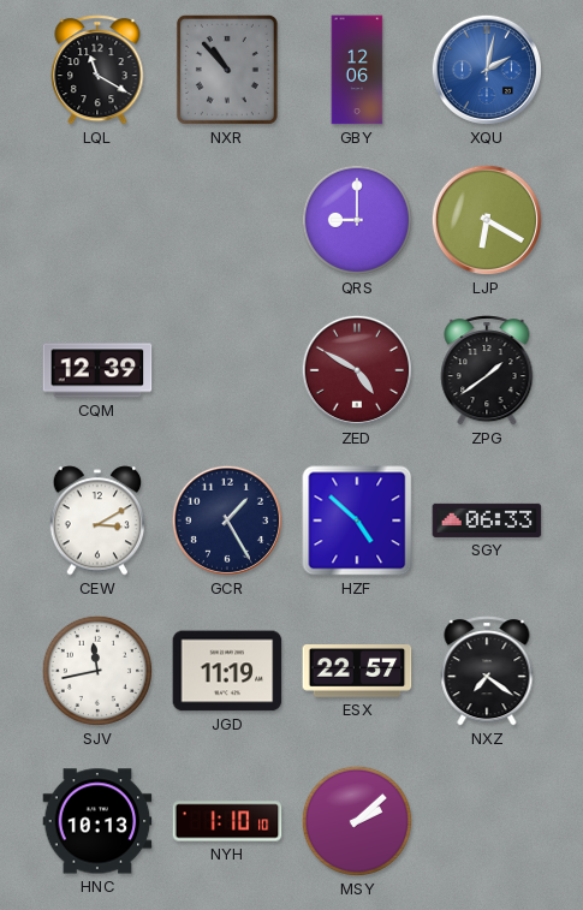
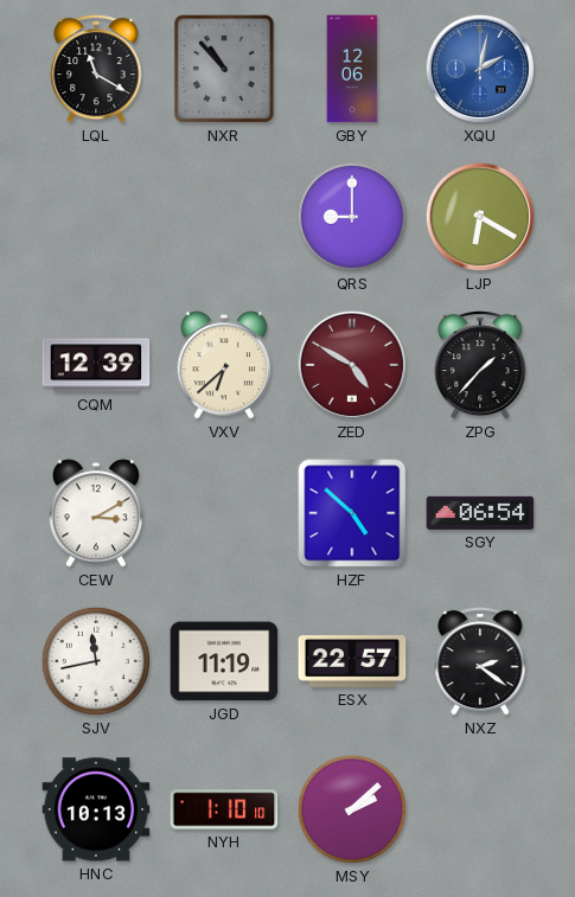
VXV: none -> 6:38 (224, 365)
ZPG: 1:39 -> 1:37 (480, 365)
GCR: 1:25 -> none (227, 521)
SGY: 06:33 -> 06:54 (480, 513)
NXZ: 7:21 -> 2:21 (480, 661)
